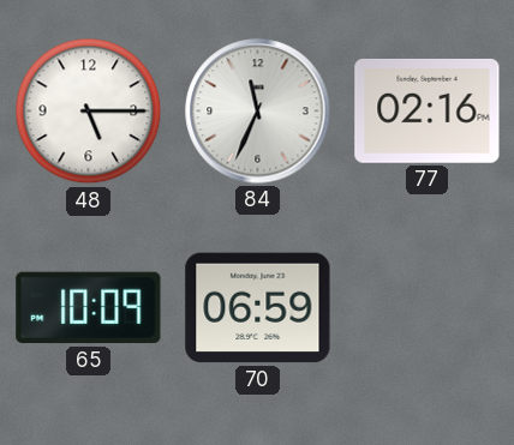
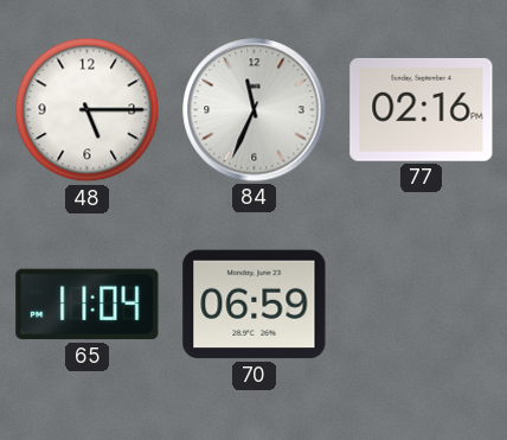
65: 10:09 -> 11:04 (88, 305)
